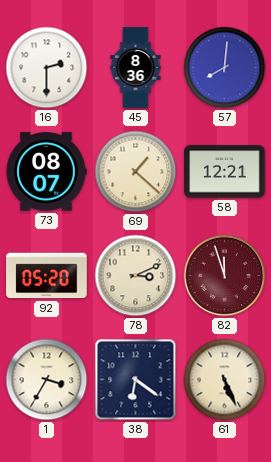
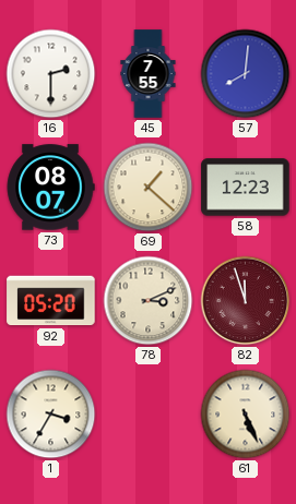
45: 8:36 -> 7:55 (149, 74)
58: 12:21 -> 12:23 (246, 188)
38: 6:21 -> none (136, 380)
